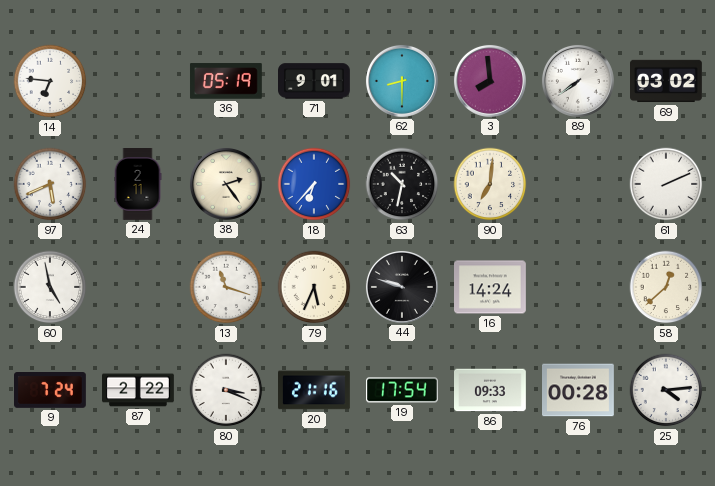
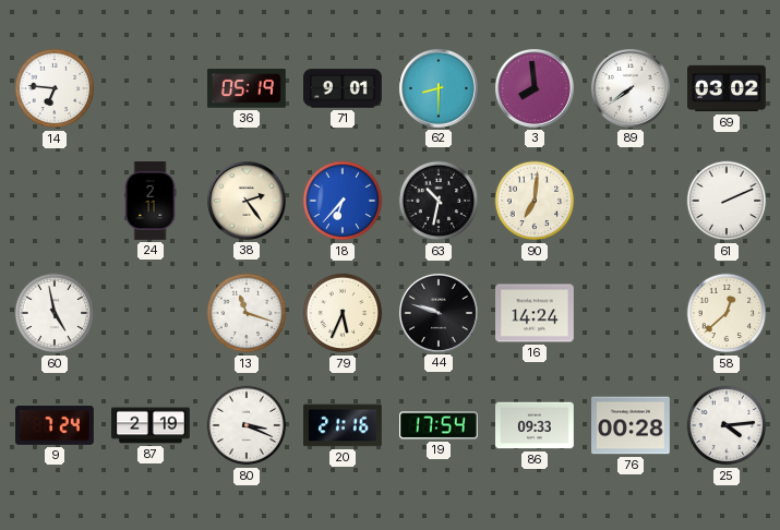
97: 5:41 -> none (50, 184)
87: 2:22 -> 2:19 (152, 425)
